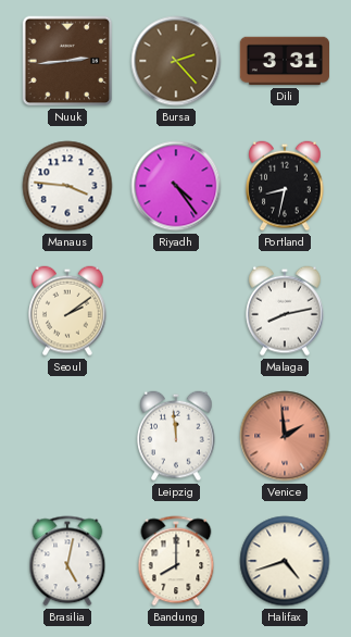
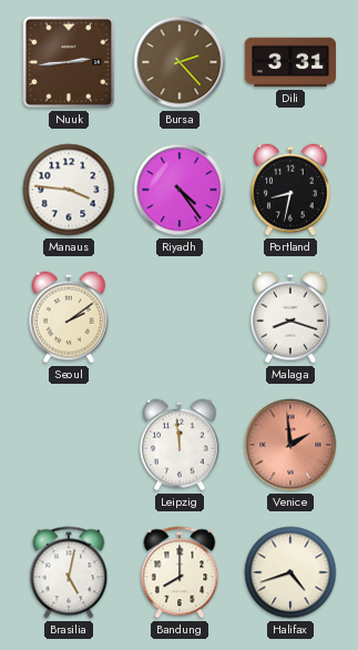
Malaga: 8:13 -> 8:18 (290, 317)
